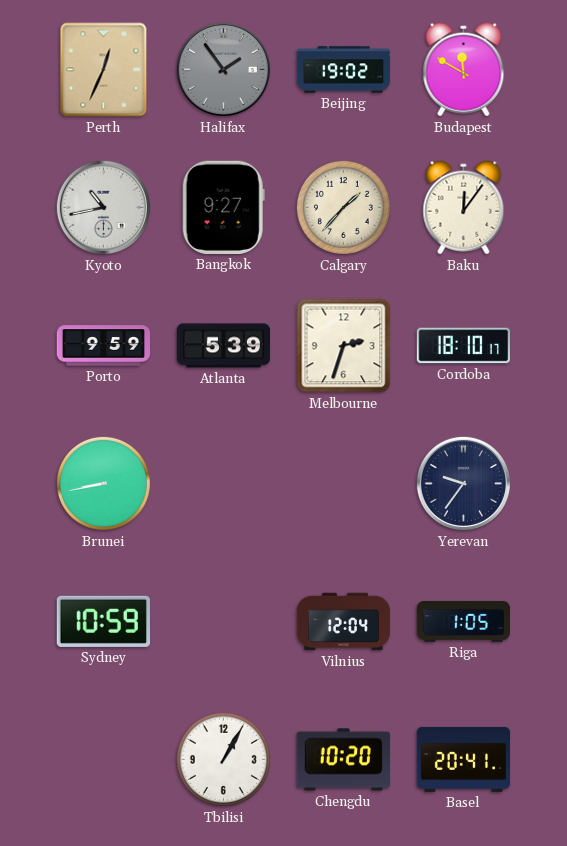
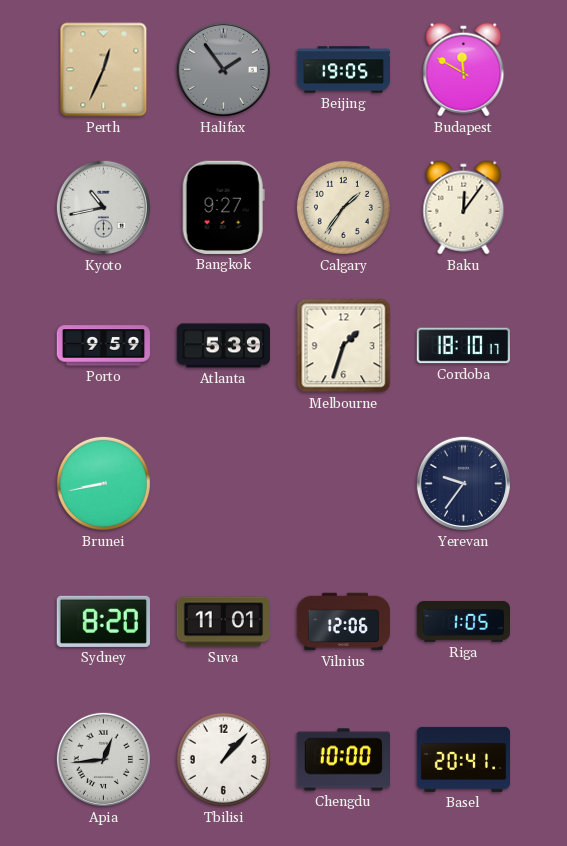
Beijing: 19:02 -> 19:05 (344, 70)
Calgary: 1:37 -> 1:36 (343, 207)
Melbourne: 2:33 -> 1:33 (344, 346)
Sydney: 10:59 -> 8:20 (103, 621)
Suva: none -> 11:01 (223, 622)
Vilnius: 12:04 -> 12:06 (344, 622)
Apia: none -> 12:44 (103, 759)
Tbilisi: 1:05 -> 1:07 (223, 759)
Chengdu: 10:20 -> 10:00 (343, 760)
